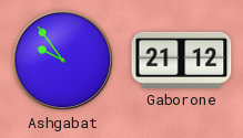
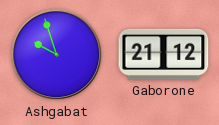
Ashgabat: 9:54 -> 9:57 (57, 55)
